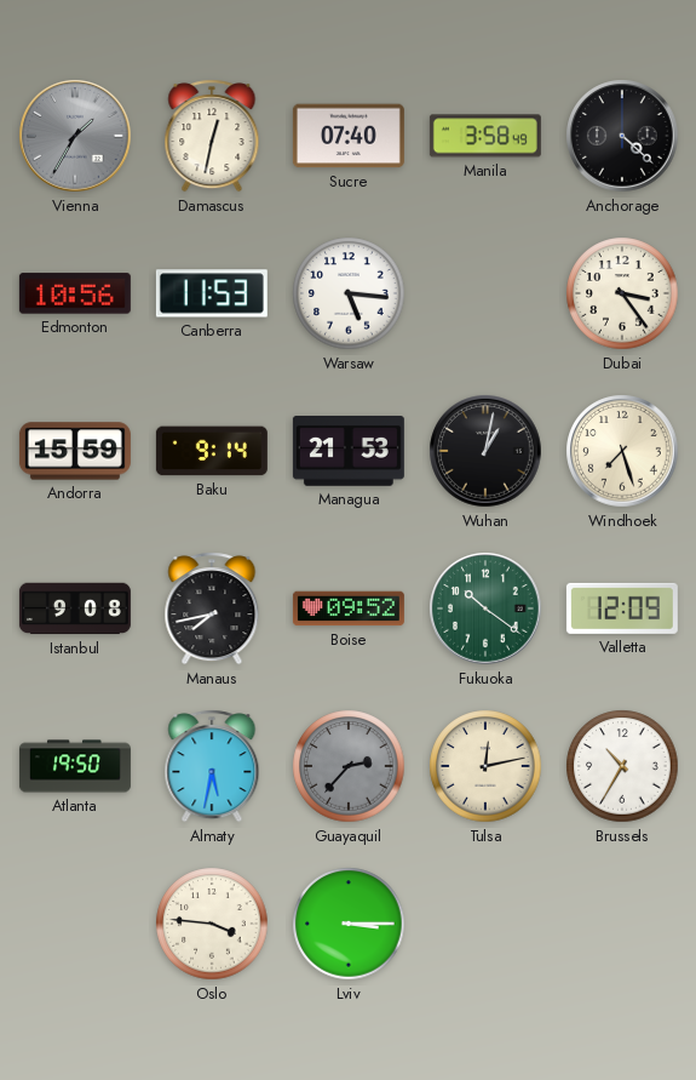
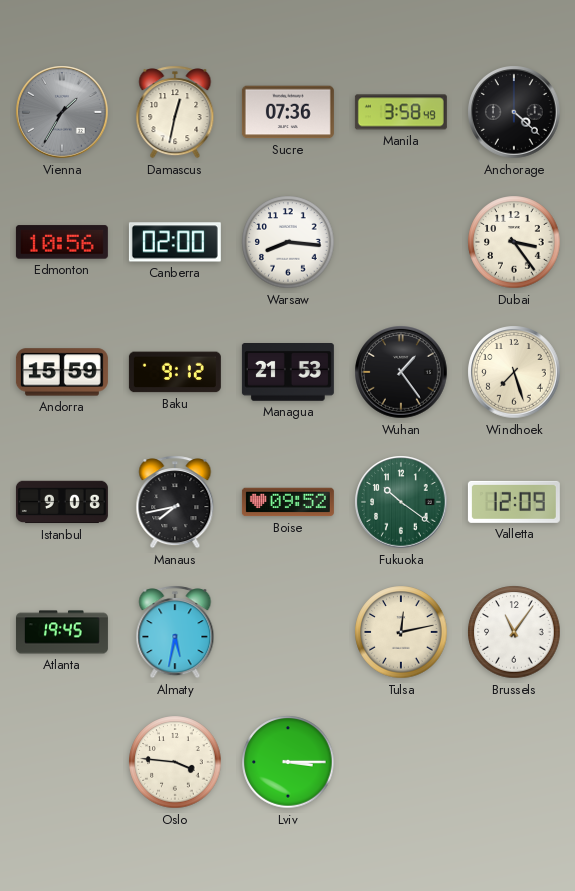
Sucre: 07:40 -> 07:36 (288, 112)
Canberra: 11:53 -> 02:00 (175, 242)
Warsaw: 5:16 -> 8:16 (288, 242)
Baku: 9:14 -> 9:12 (175, 372)
Wuhan: 1:02 -> 1:24 (401, 372)
Atlanta: 19:50 -> 19:45 (62, 632)
Guayaquil: 2:37 -> none (349, 766)
Brussels: 10:35 -> 11:06 (514, 632)
